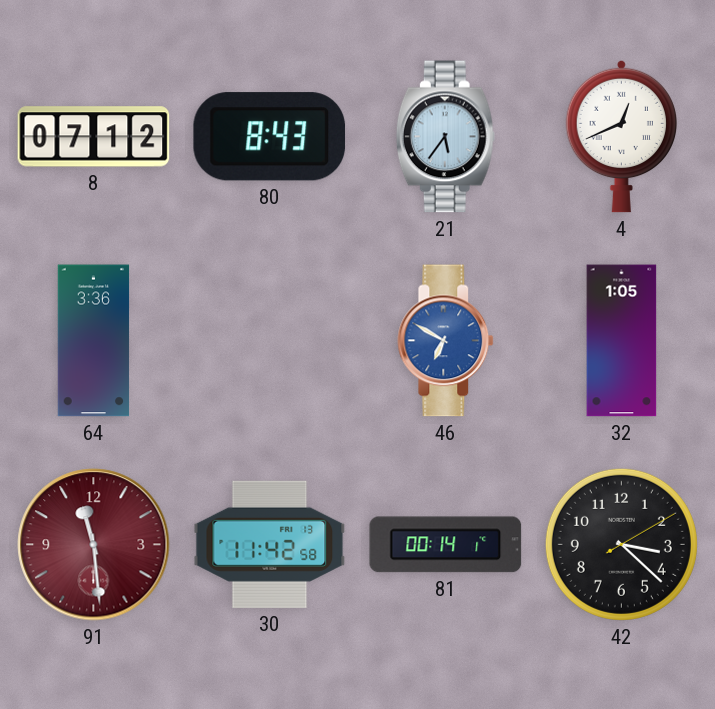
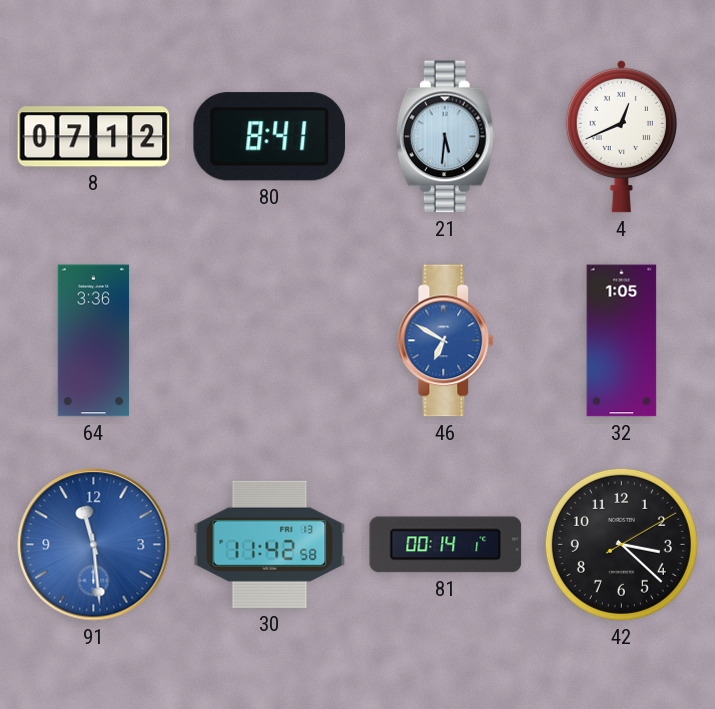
80: 8:43 -> 8:41 (270, 137)
21: 5:36 -> 5:31 (445, 137)
91 dial: burgundy -> blue (94, 545)
